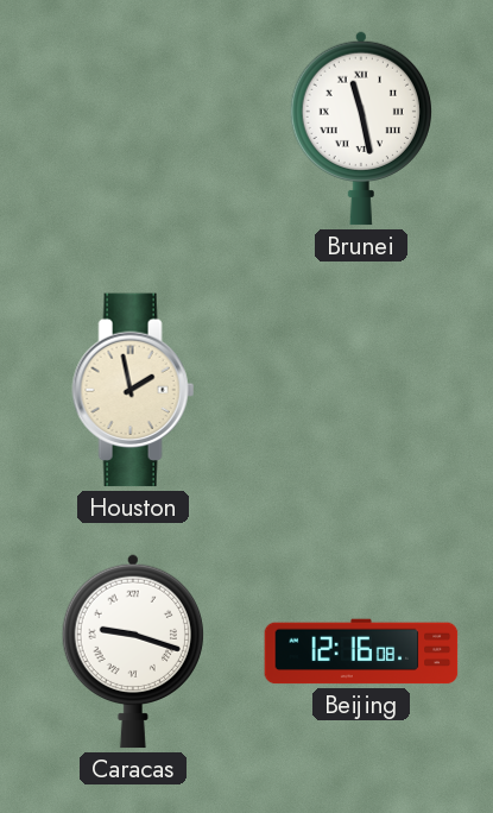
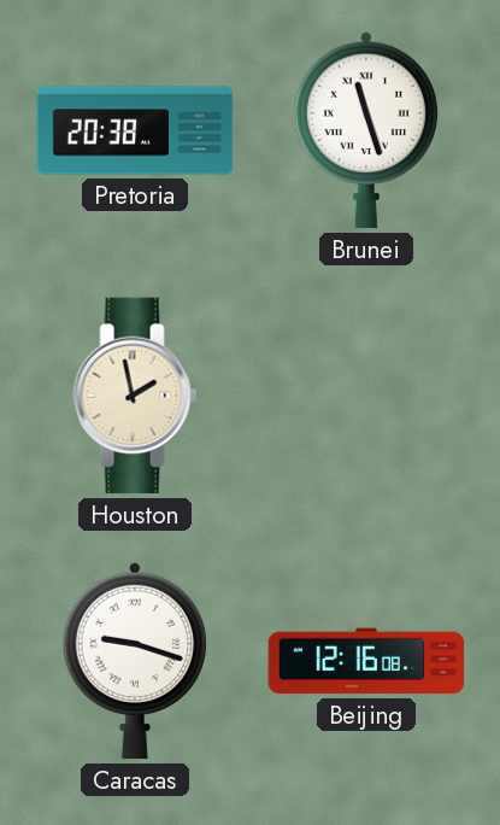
Pretoria: none -> 20:38 (135, 130)
Brunei: 11:28 -> 11:27 (366, 130)
